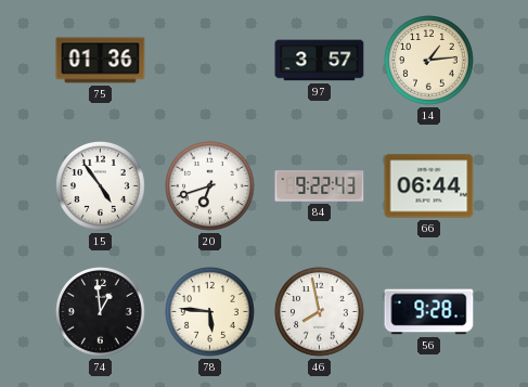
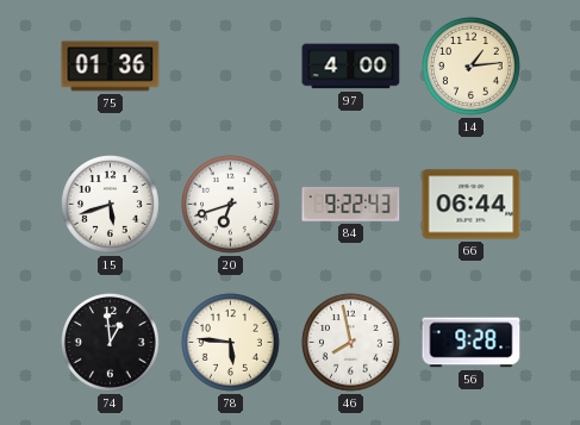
97: 3:57 -> 4:00 (351, 67)
15: 4:54 -> 5:42 (111, 205)
